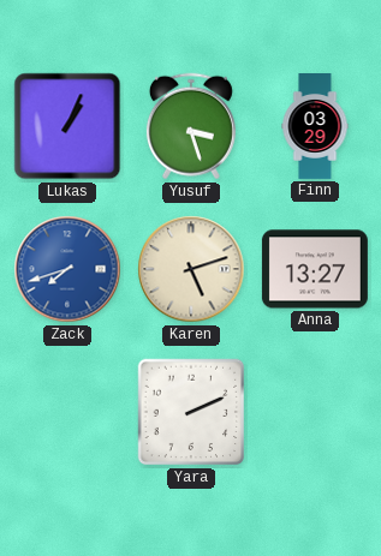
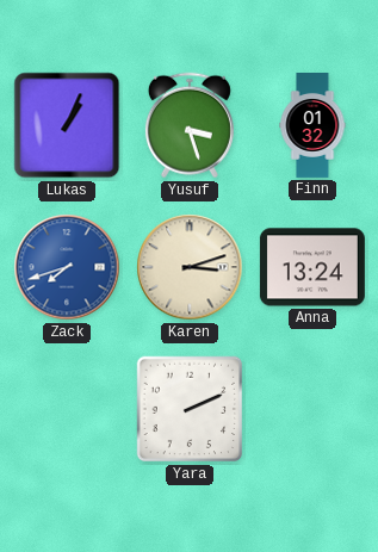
Finn: 03:29 -> 01:32 (312, 126)
Karen: 5:12 -> 3:12 (190, 267)
Anna: 13:27 -> 13:24 (312, 267)
